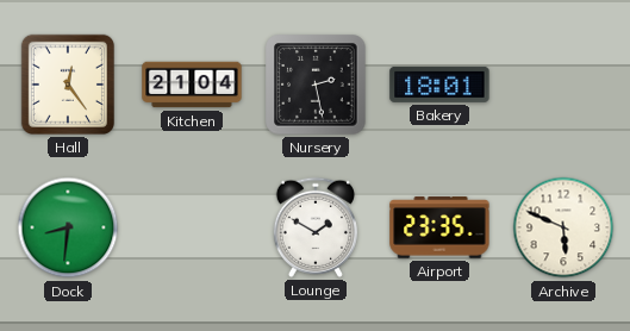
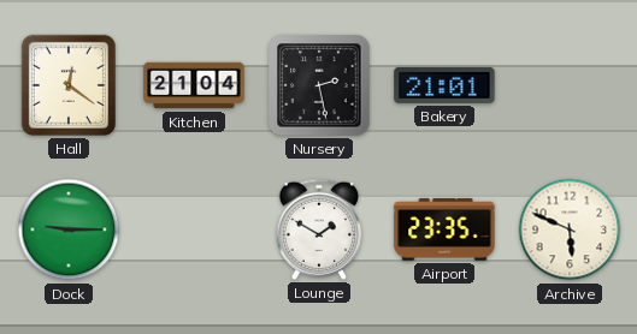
Hall: 12:24 -> 12:21 (69, 85)
Bakery: 18:01 -> 21:01 (444, 85)
Dock: 8:31 -> 9:15 (69, 229)
